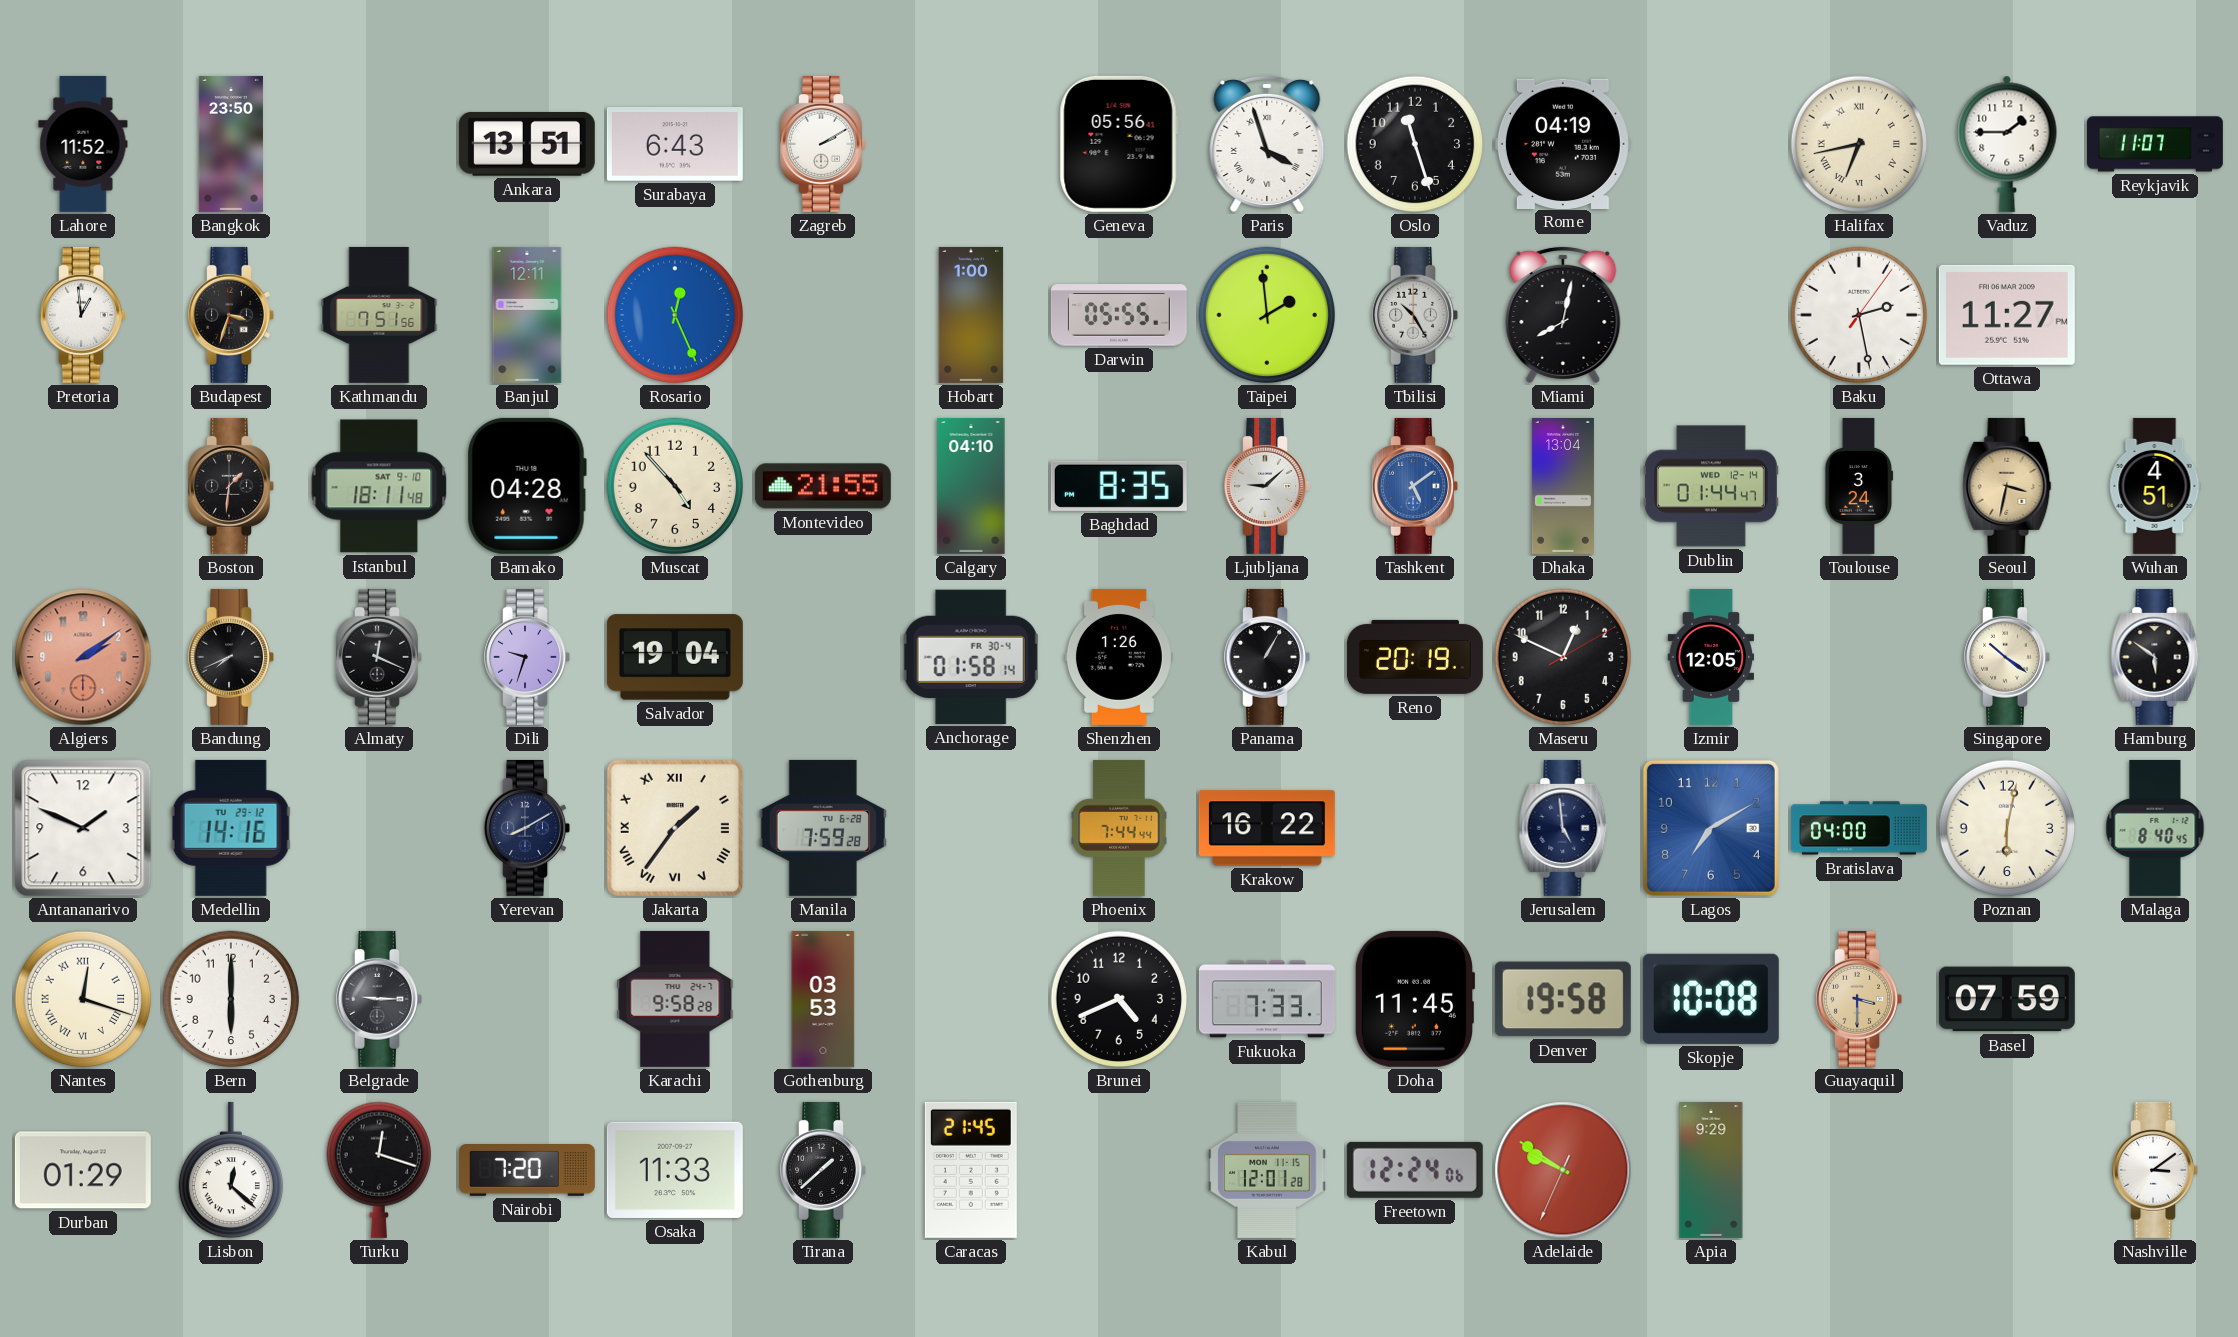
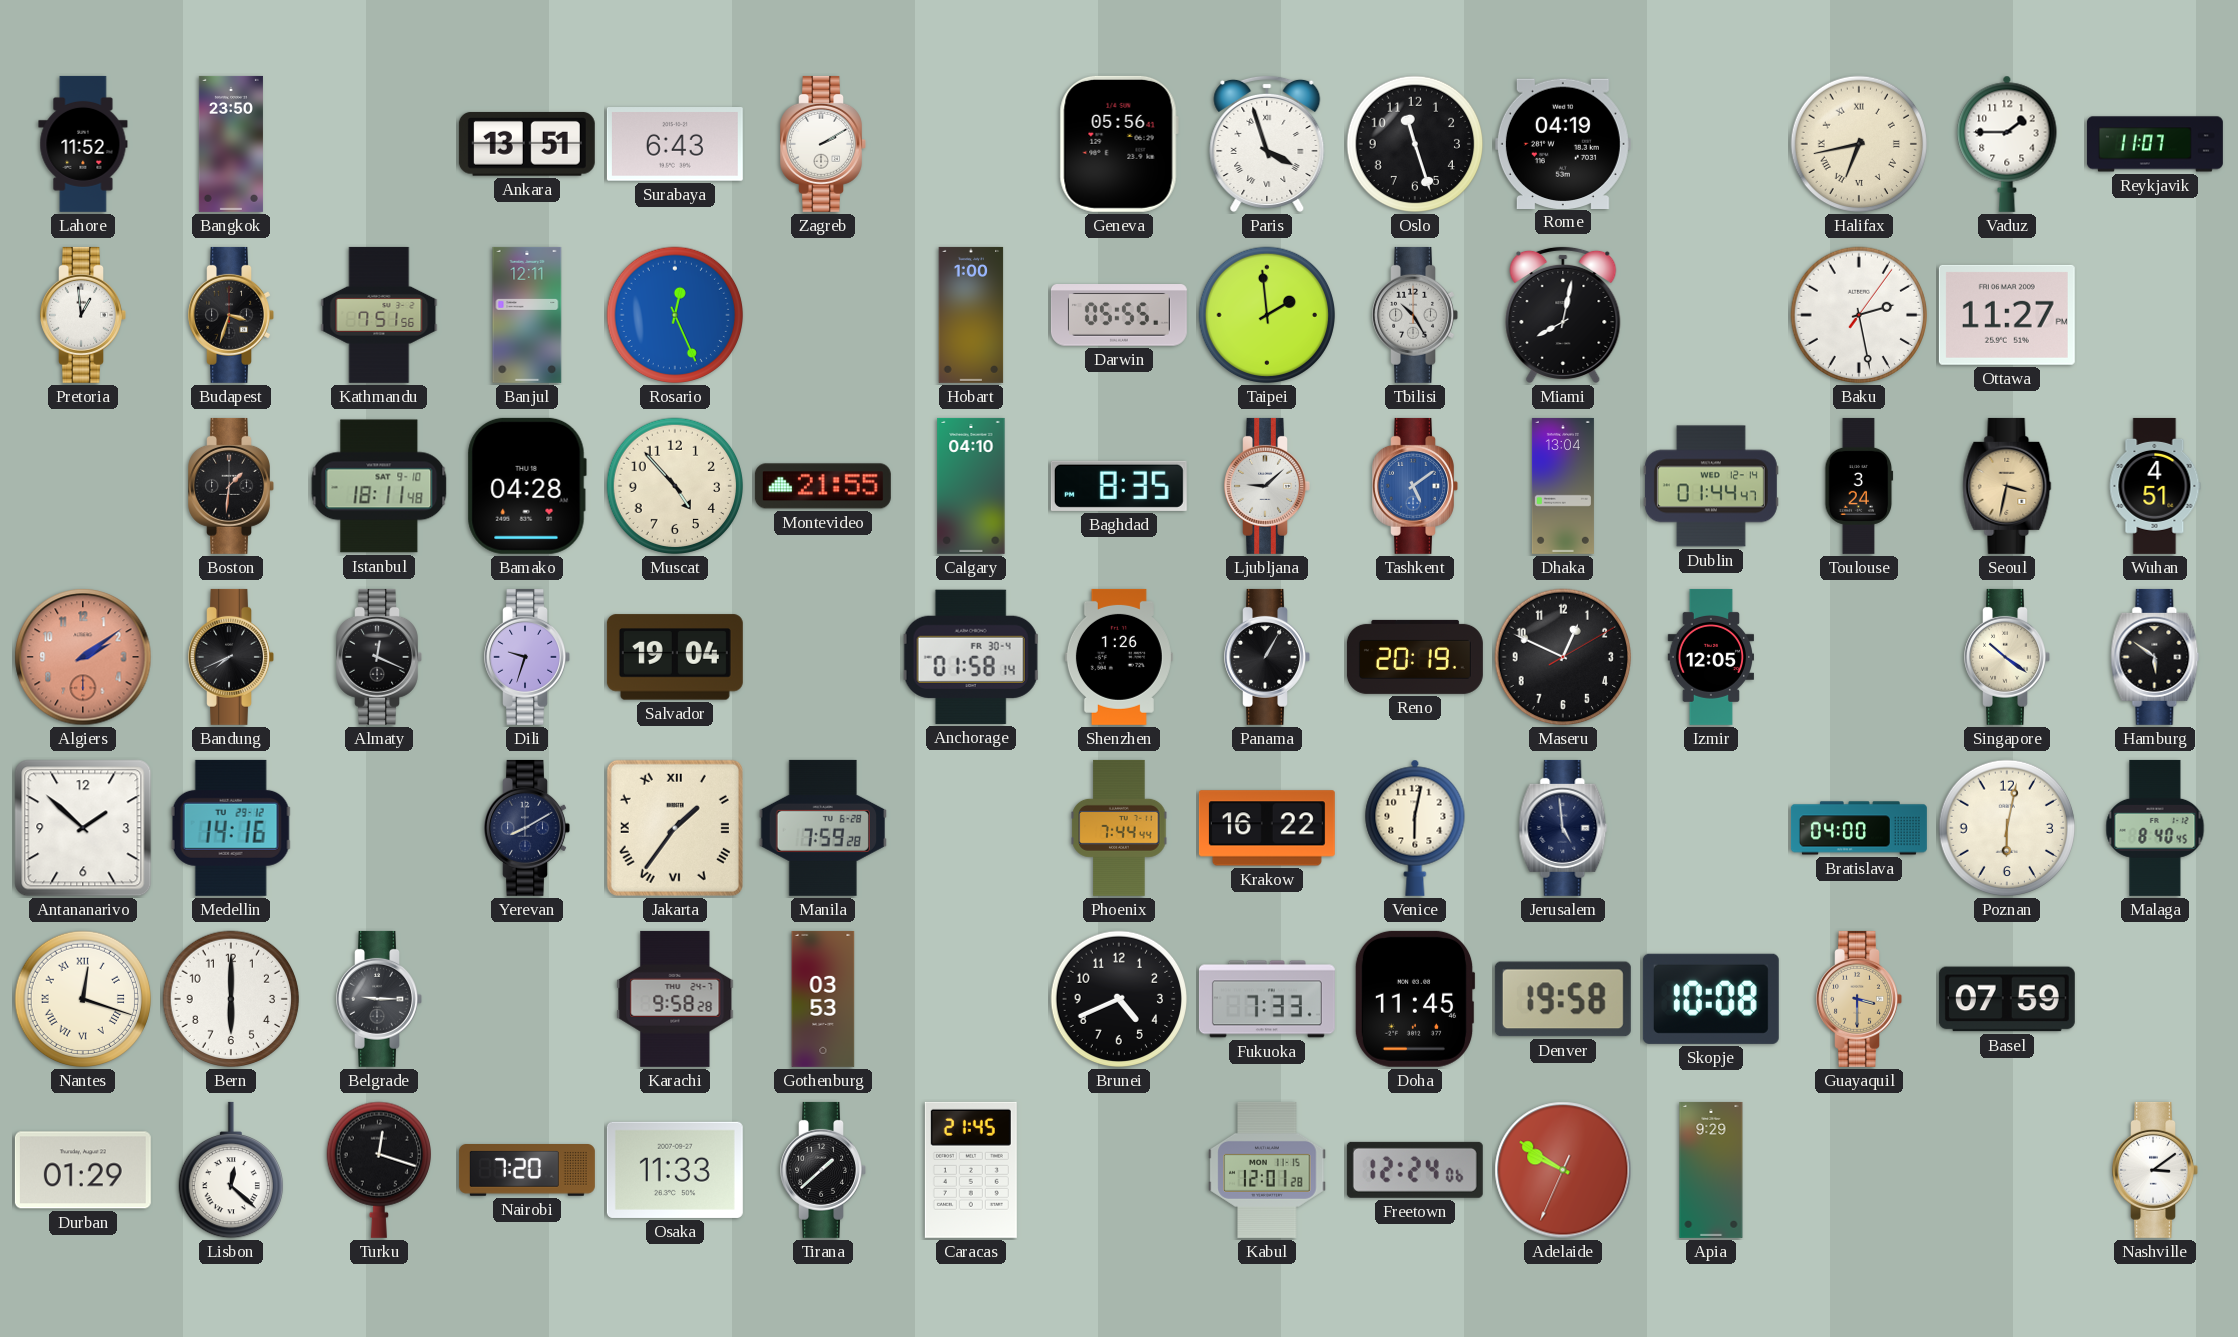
Antananarivo: 1:49 -> 1:52 (83, 828)
Venice: none -> 6:02 (1415, 828)
Lagos: 7:10 -> none (1711, 828)
